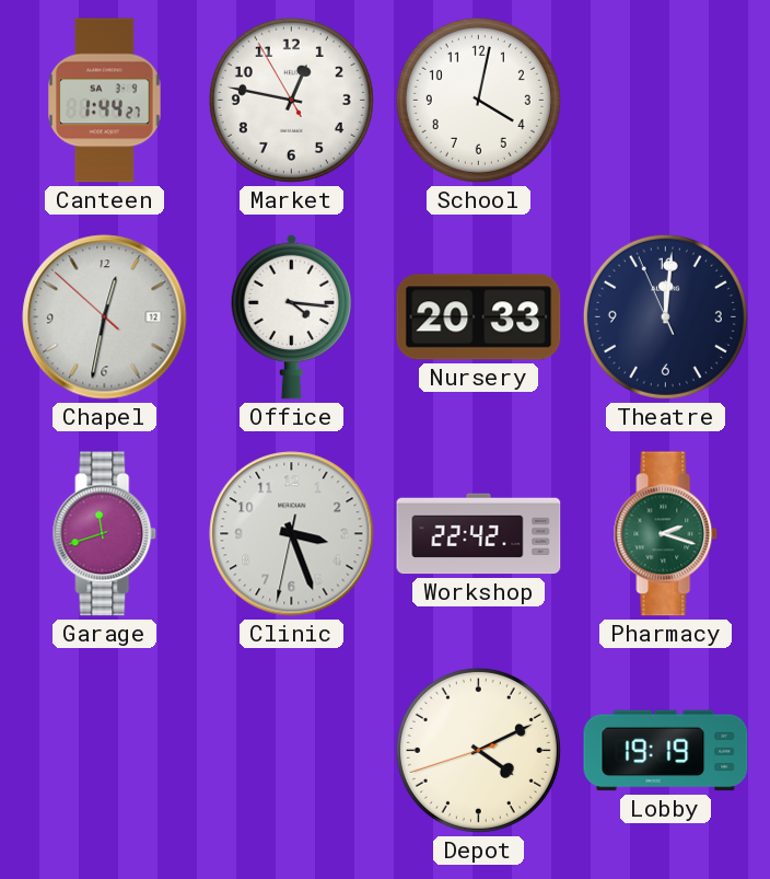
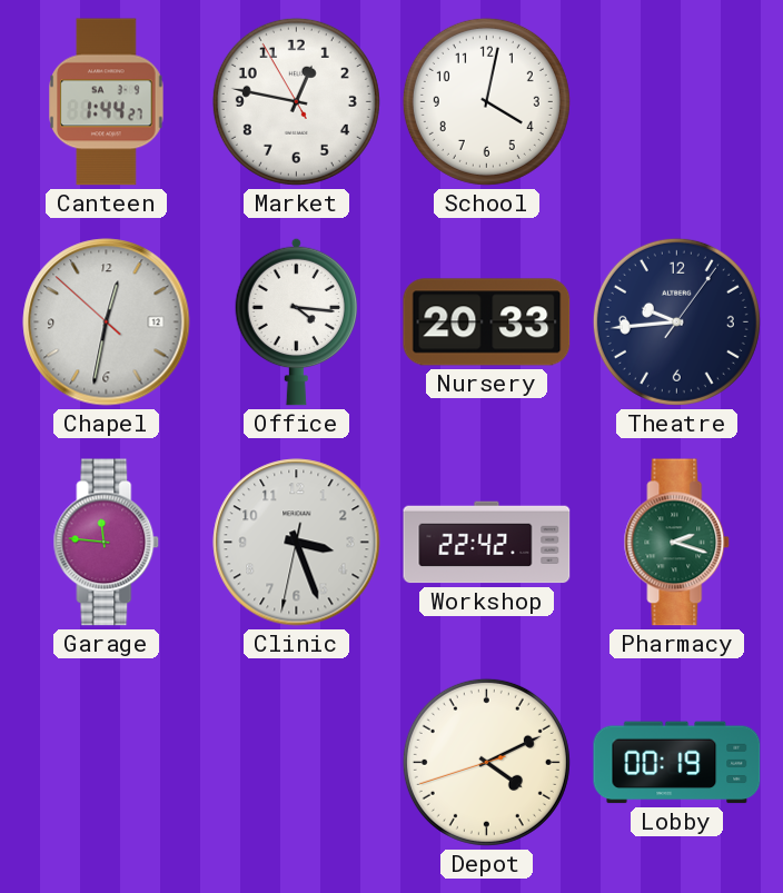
Theatre: 12:00 -> 9:44 (676, 321)
Garage: 11:42 -> 11:46 (107, 543)
Lobby: 19:19 -> 00:19 (677, 763)
